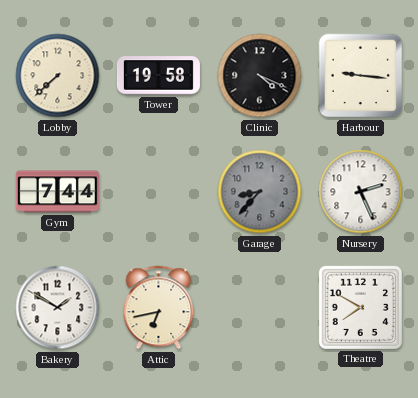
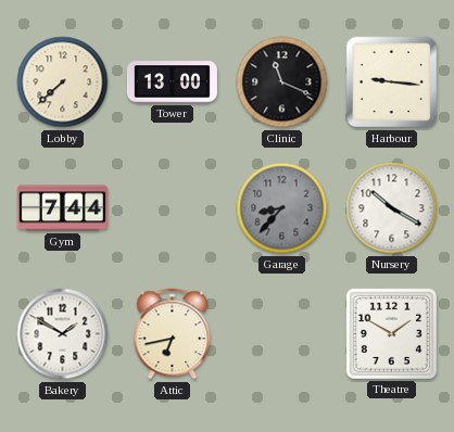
Tower: 19:58 -> 13:00 (172, 82)
Clinic: 4:19 -> 11:19 (282, 82)
Nursery: 2:26 -> 10:20 (392, 208)
Theatre: 7:50 -> 1:50 (391, 333)
